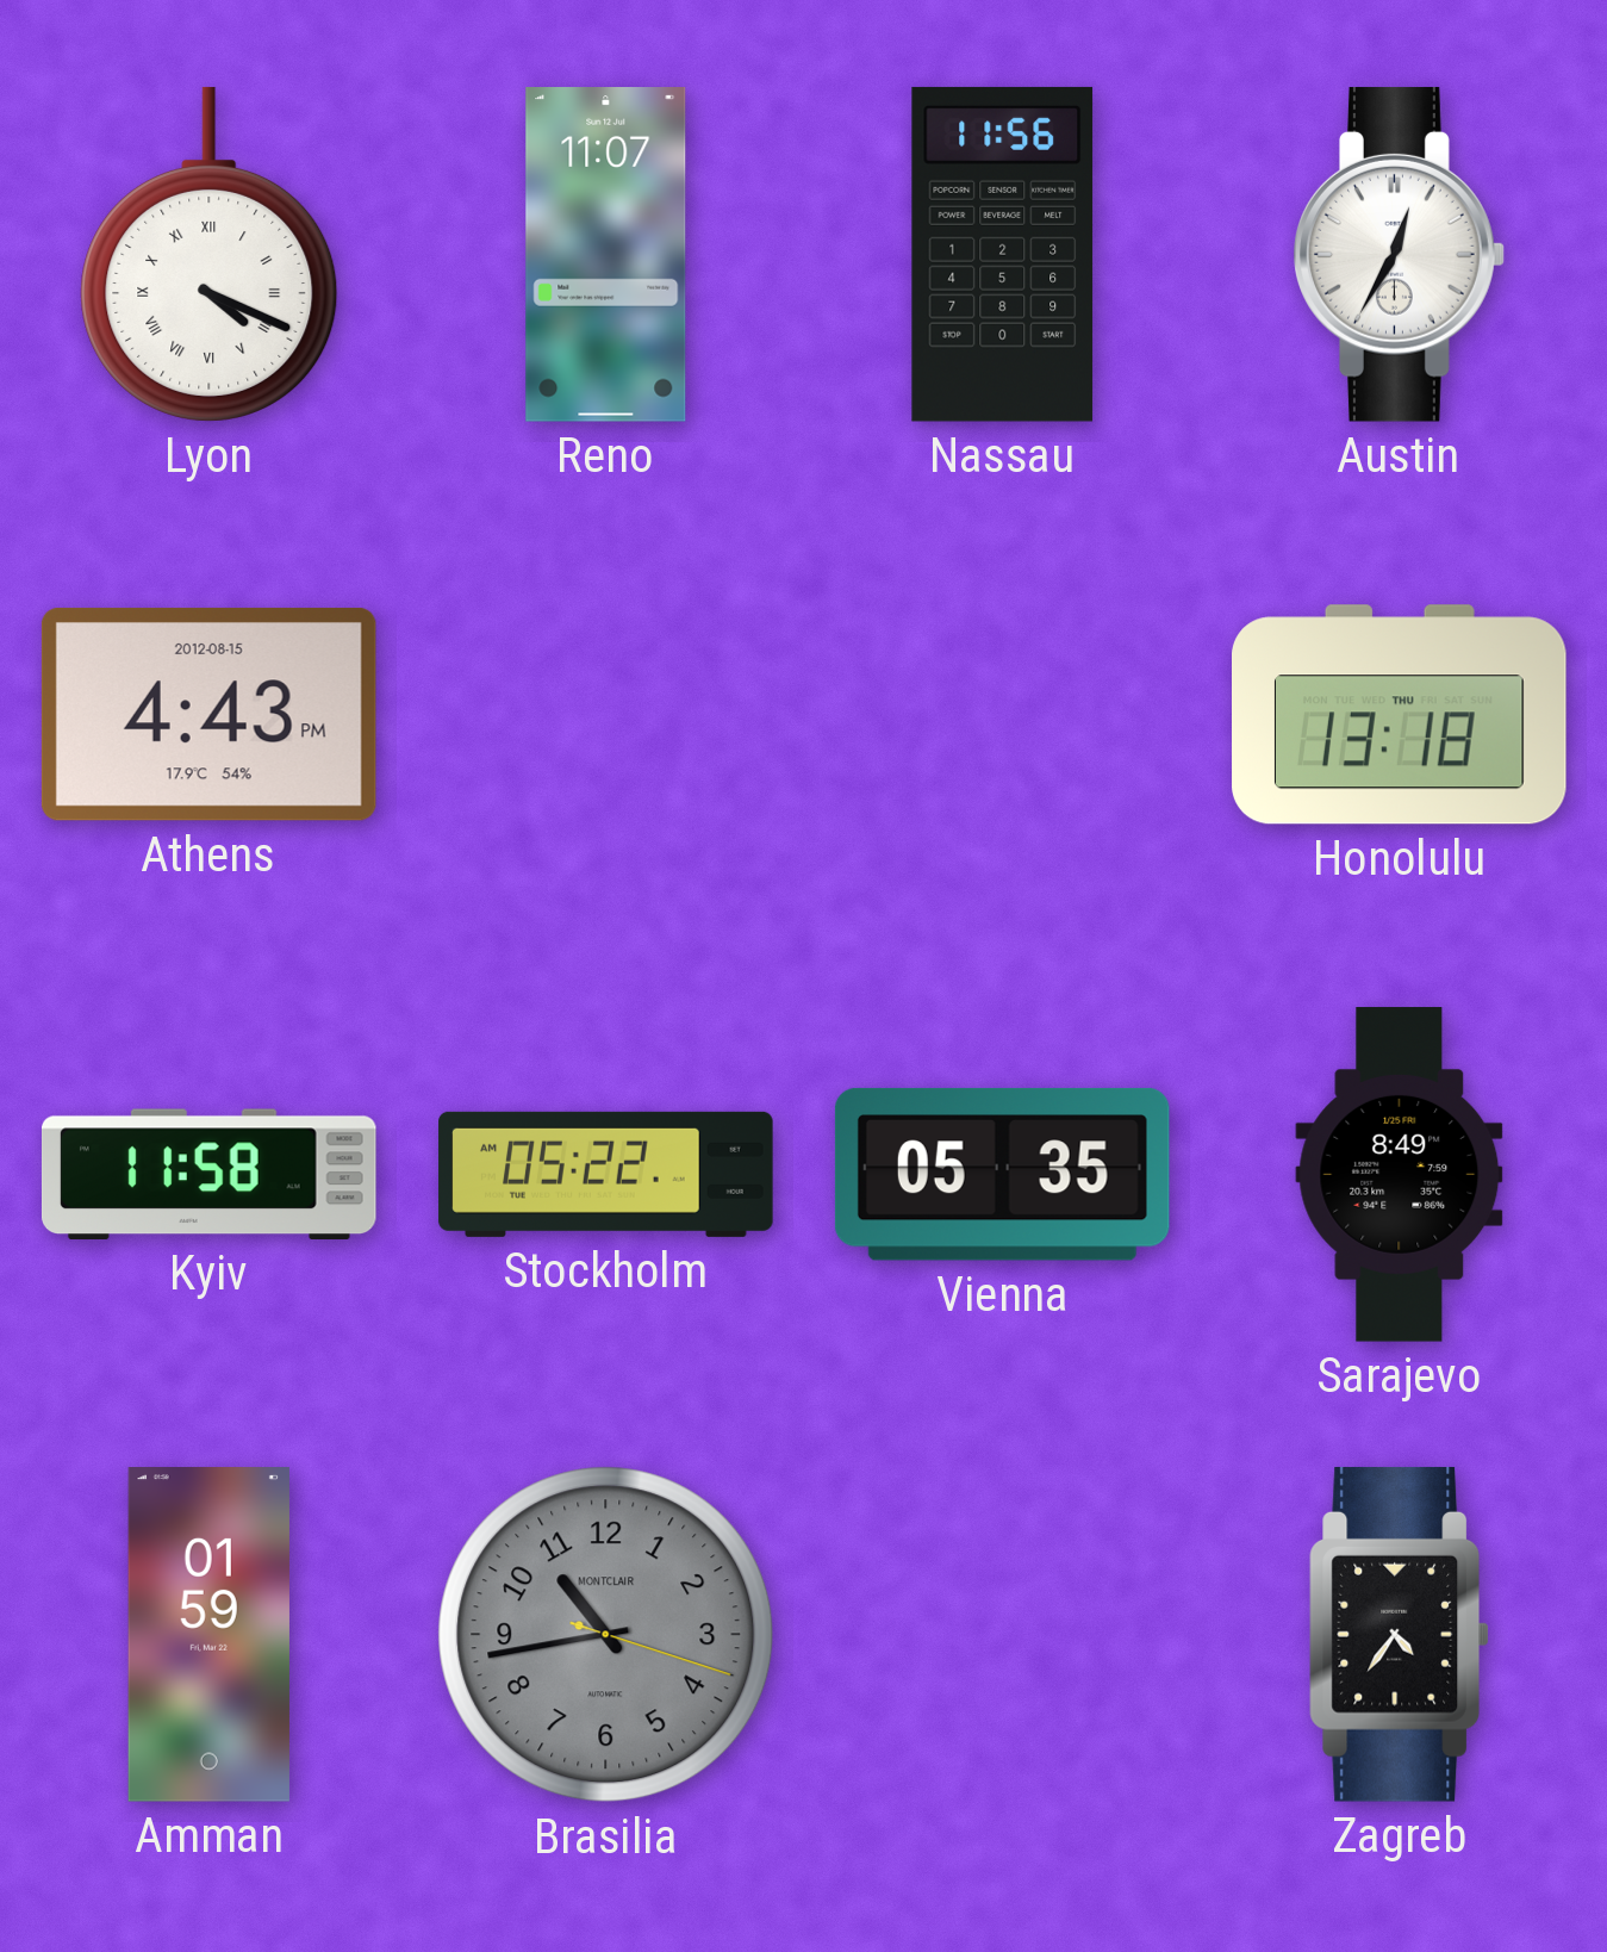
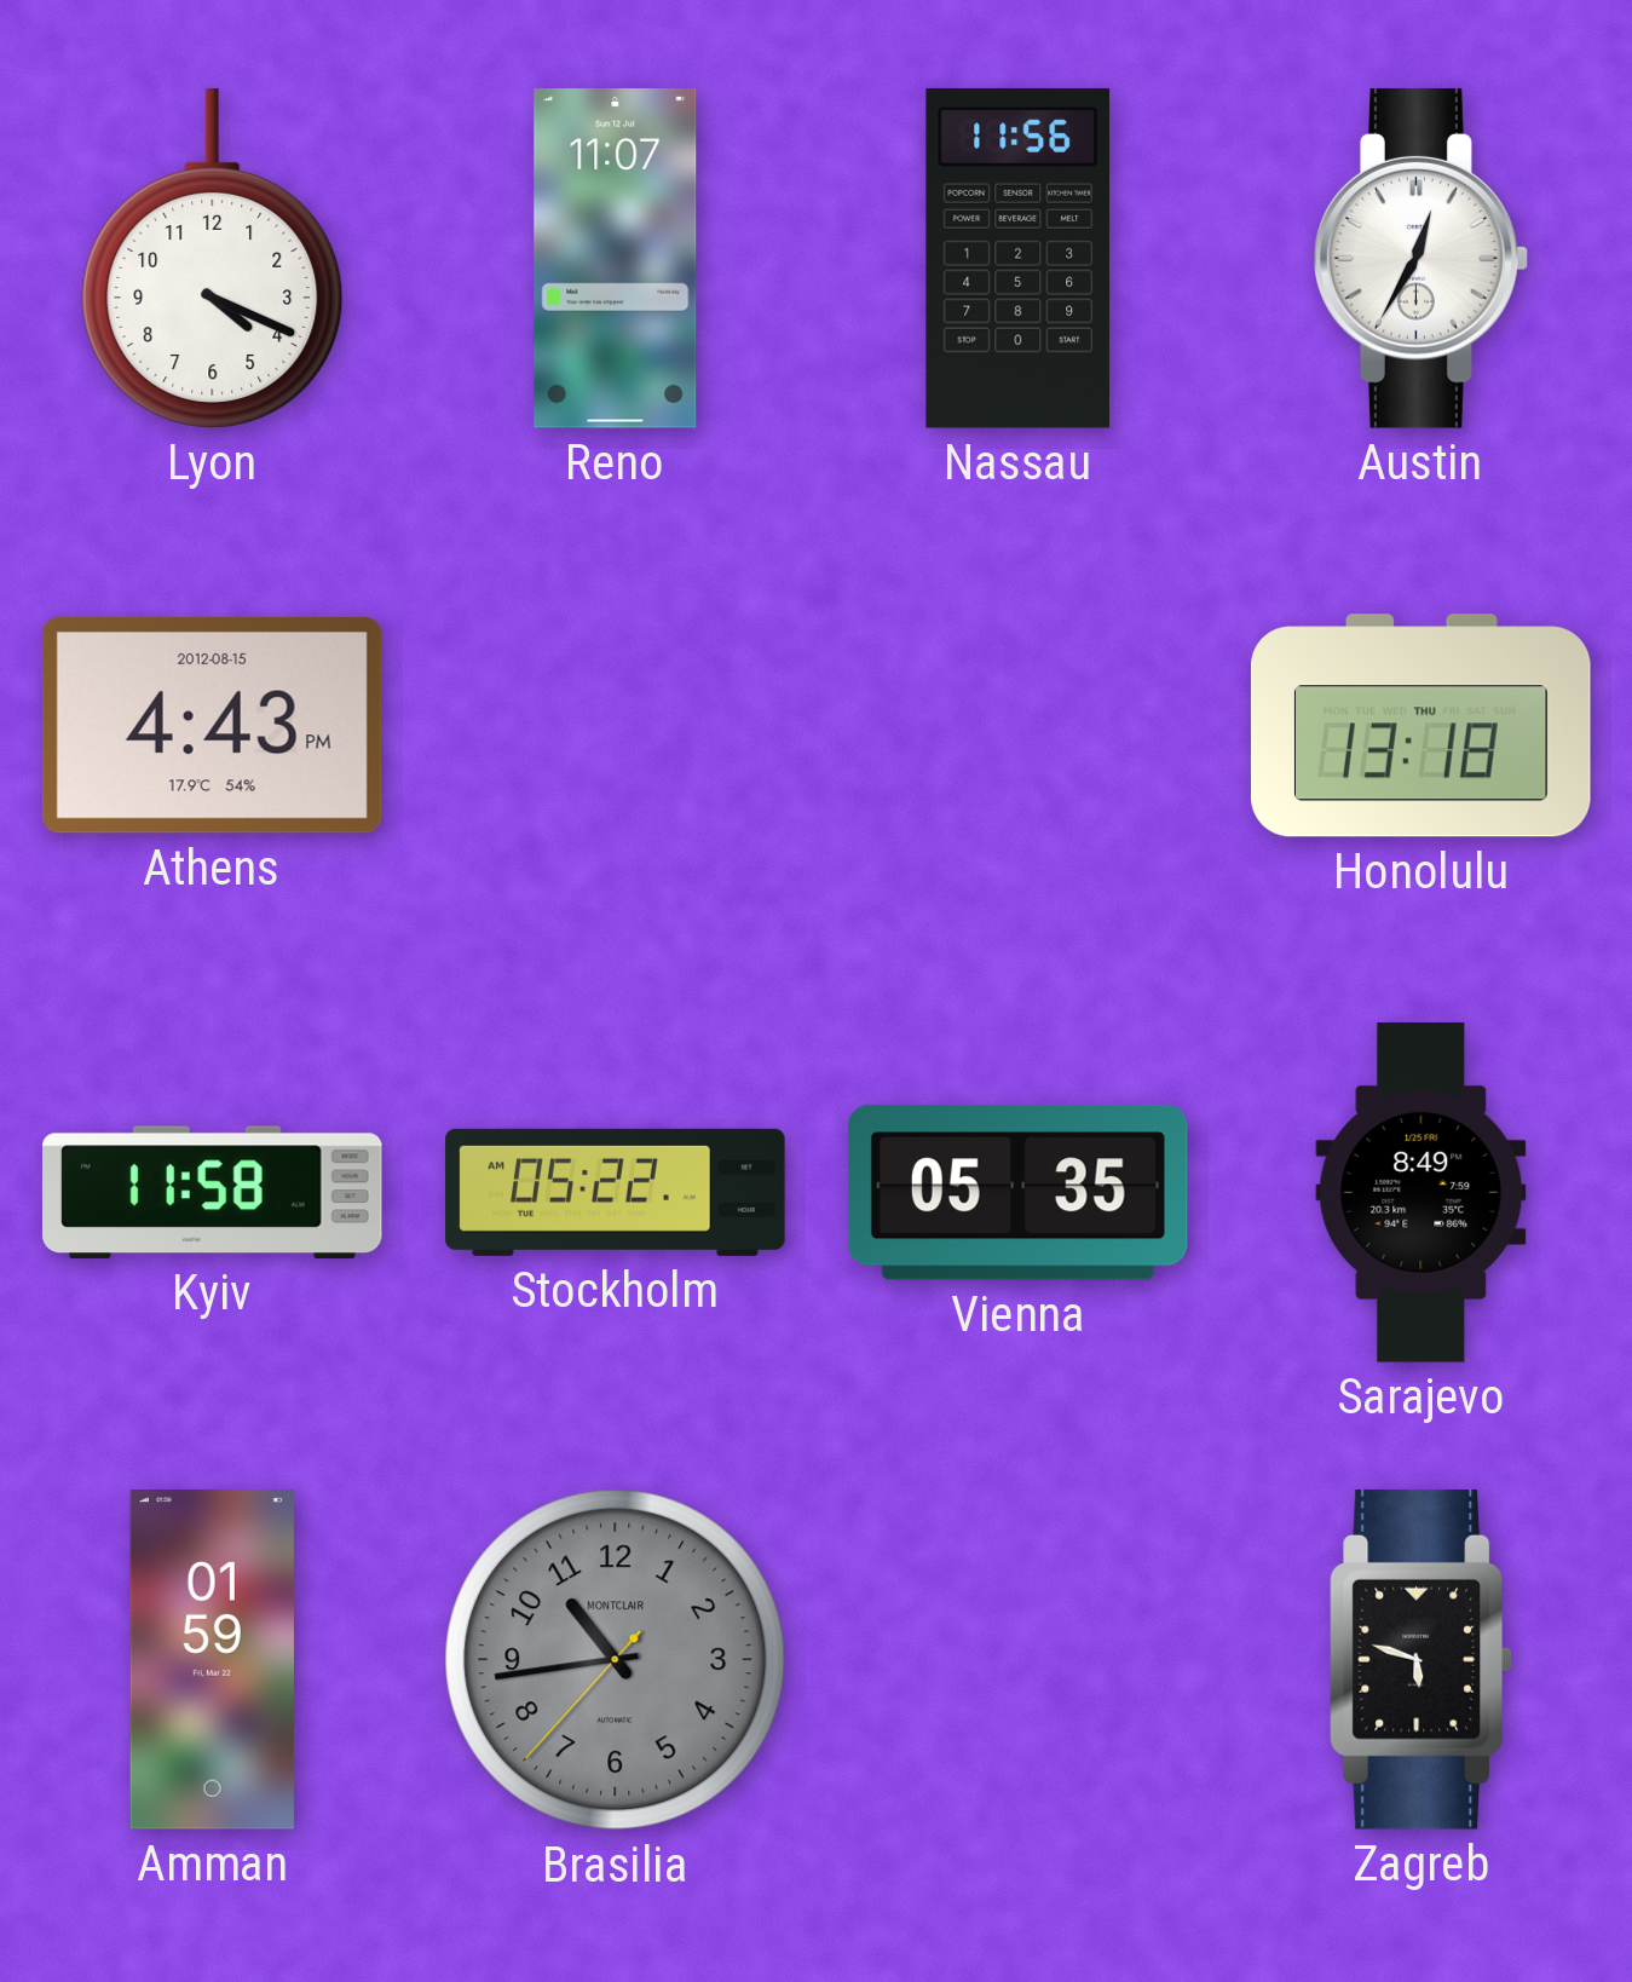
Lyon numerals: Roman -> Arabic (213, 258)
Brasilia: 10:43:18 -> 10:43:37 (616, 1660)
Zagreb: 4:36 -> 5:48 (1421, 1659)
